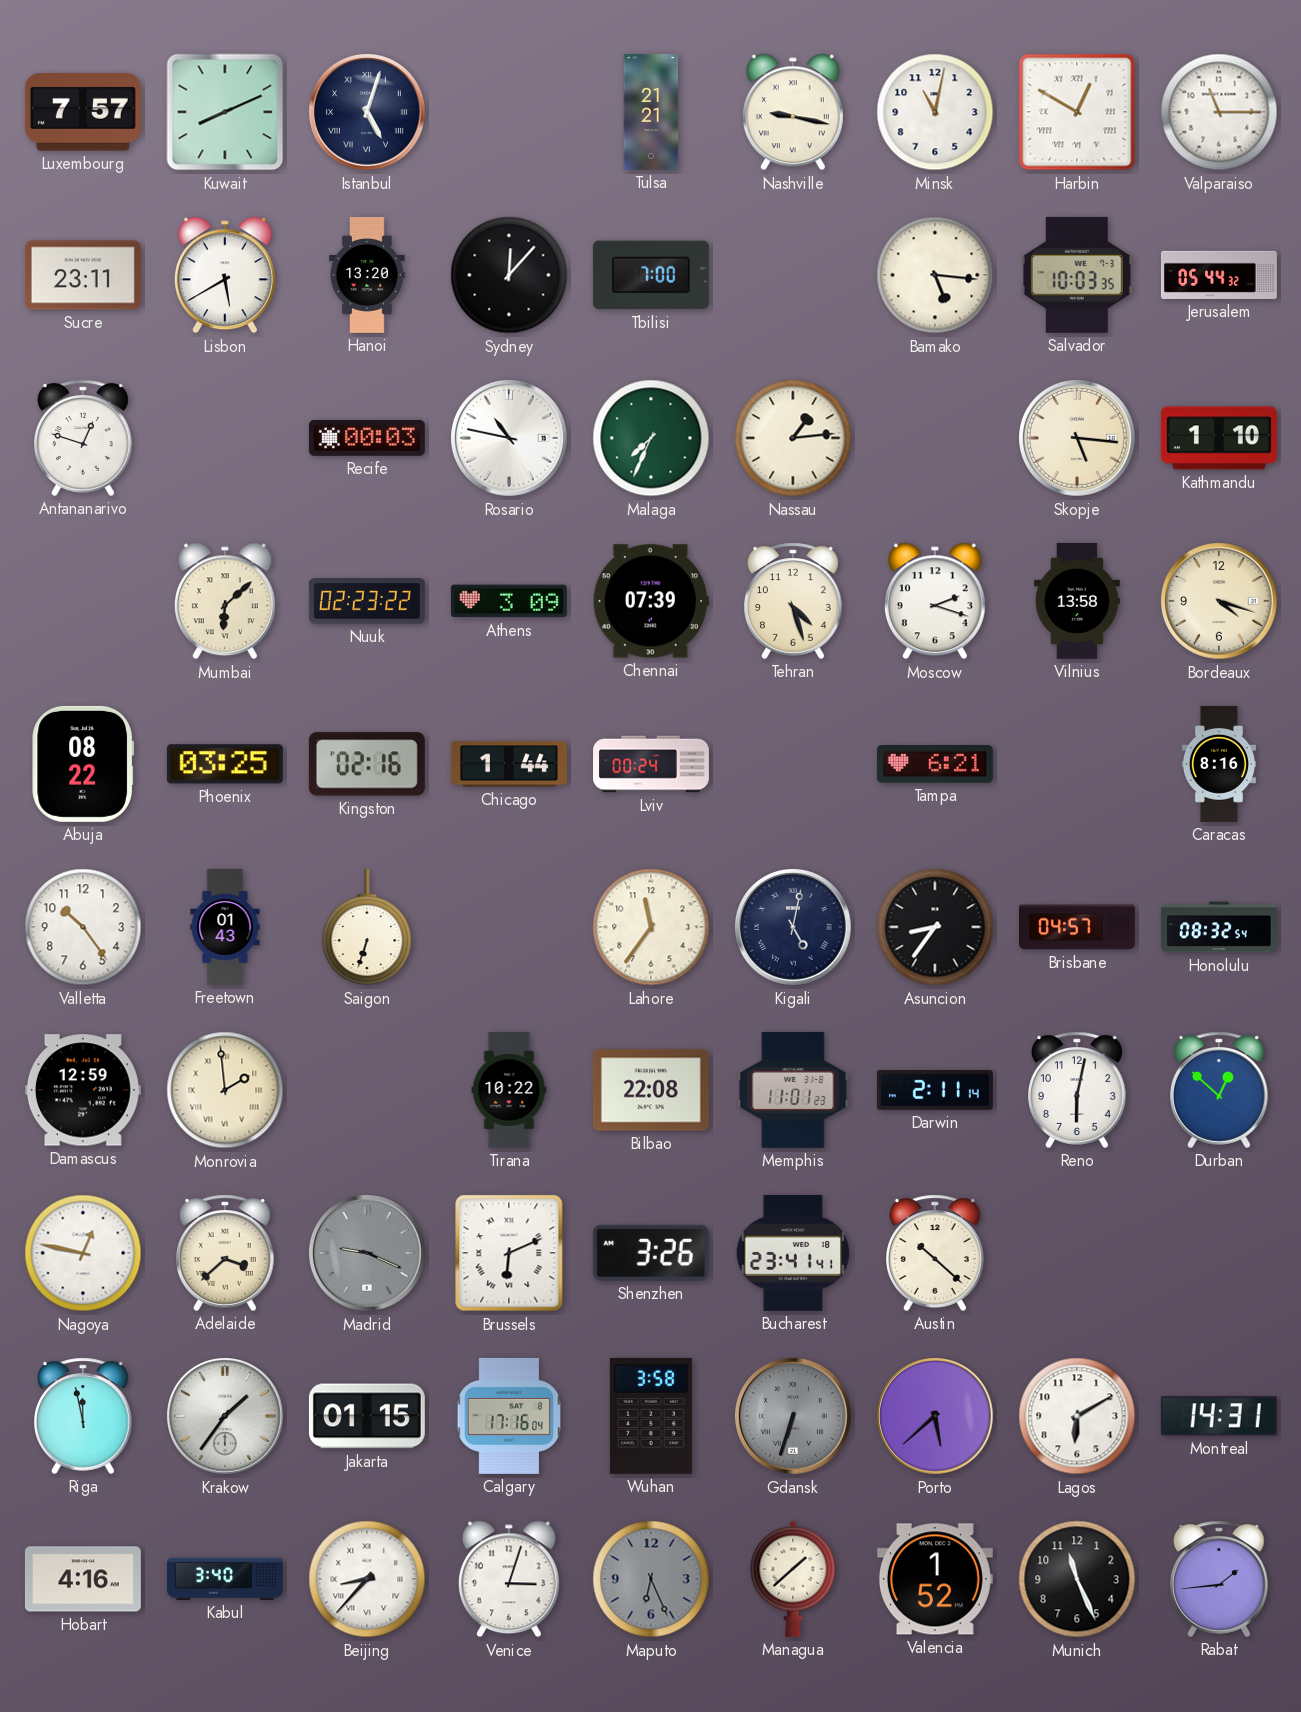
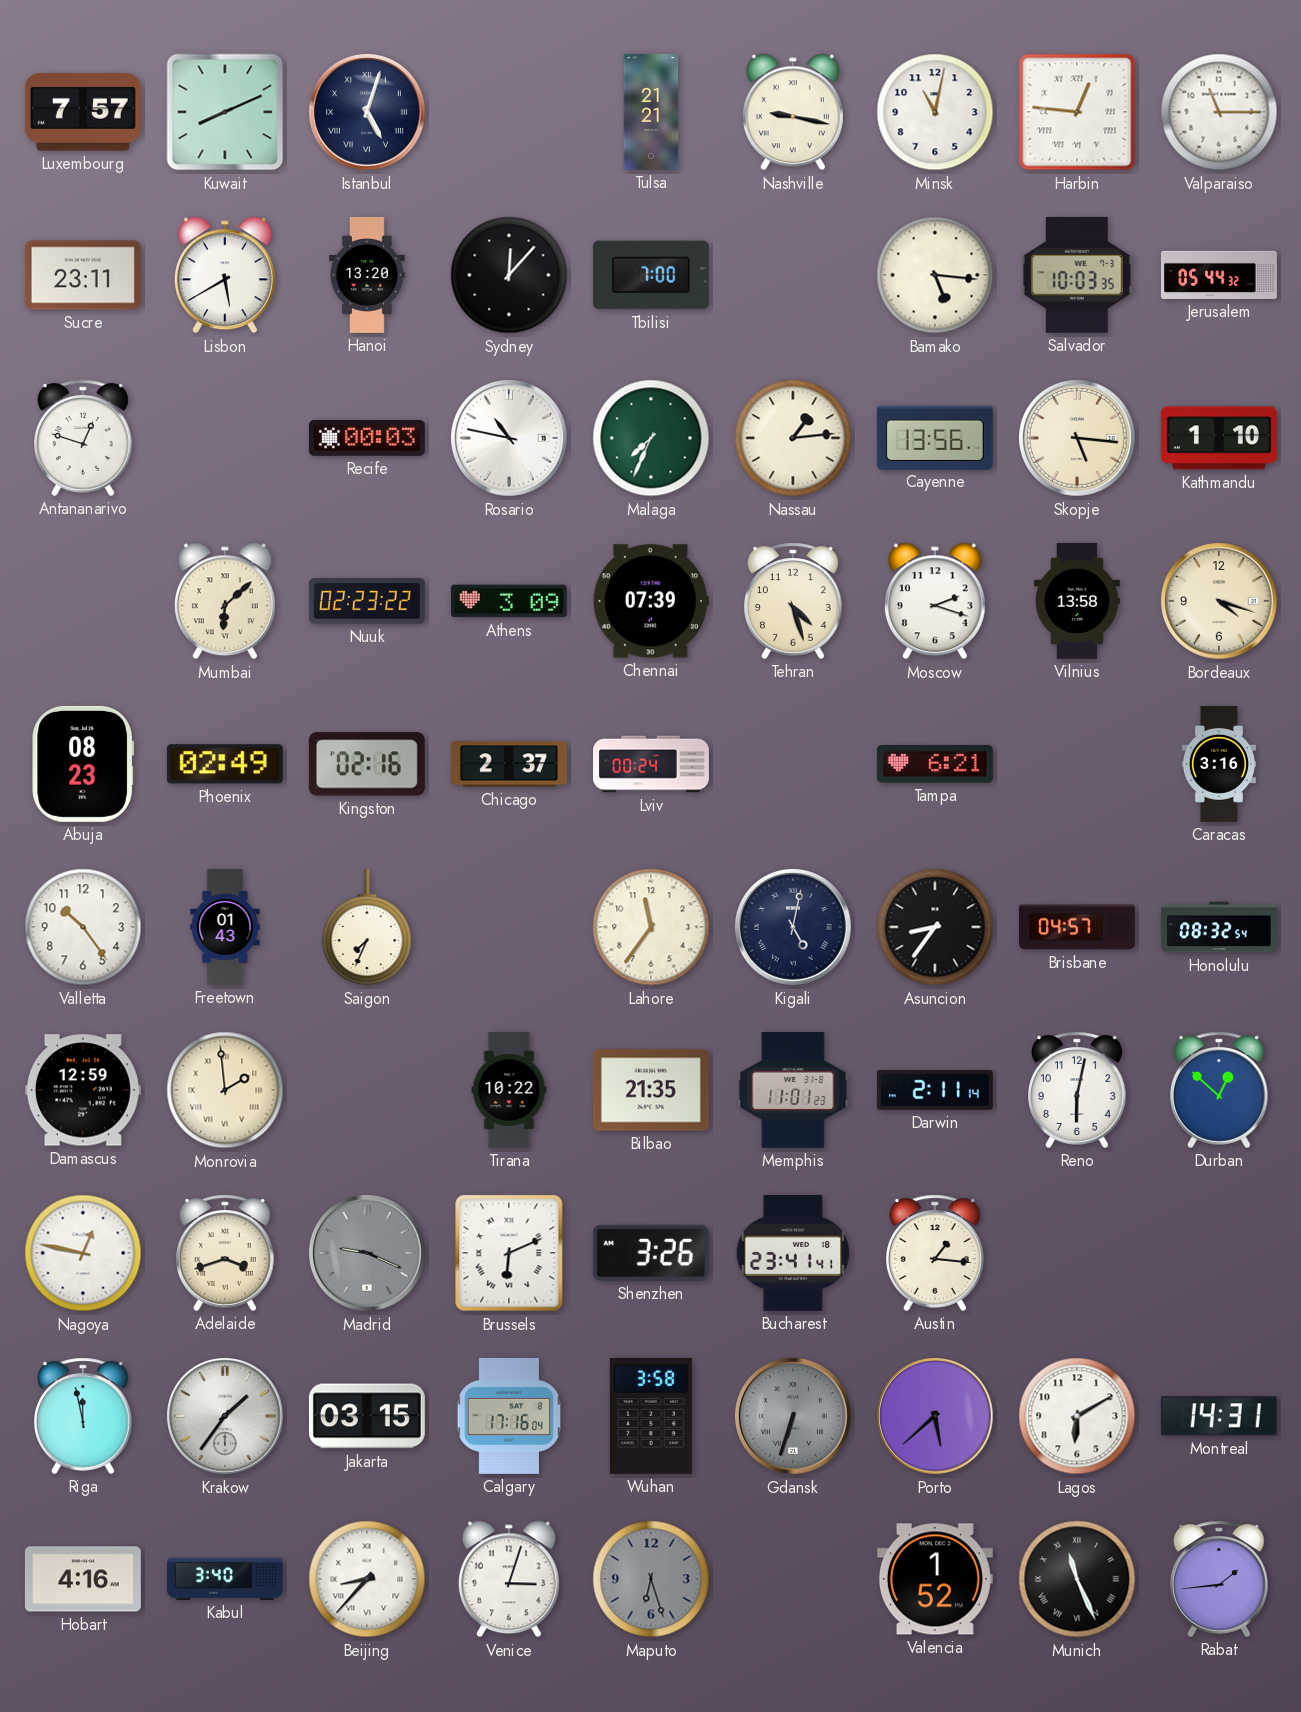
Harbin: 12:50 -> 12:46 (1077, 112)
Cayenne: none -> 13:56 (935, 437)
Abuja: 08:22 -> 08:23 (83, 764)
Phoenix: 03:25 -> 02:49 (225, 764)
Chicago: 1:44 -> 2:37 (509, 764)
Caracas: 8:16 -> 3:16 (1219, 764)
Saigon: 6:33 -> 7:34 (367, 927)
Bilbao: 22:08 -> 21:35 (651, 1090)
Adelaide: 3:38 -> 3:42 (226, 1253)
Austin: 10:22 -> 1:16 (936, 1253)
Jakarta: 01:15 -> 03:15 (367, 1416)
Maputo: 6:26 -> 6:27 (651, 1579)
Managua: 1:38 -> none (793, 1579)
Munich numerals: Arabic -> Roman (1077, 1579)
